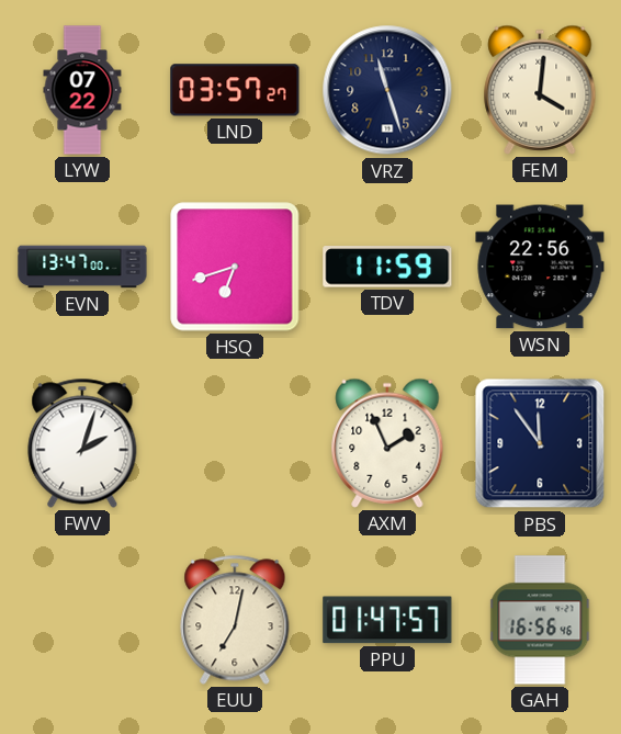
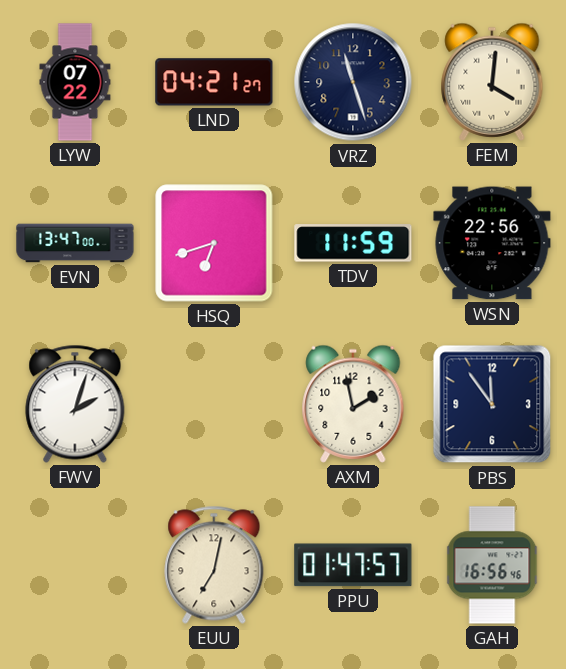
LND: 03:57 -> 04:21 (214, 82)
AXM: 1:56 -> 1:58 (353, 404)
